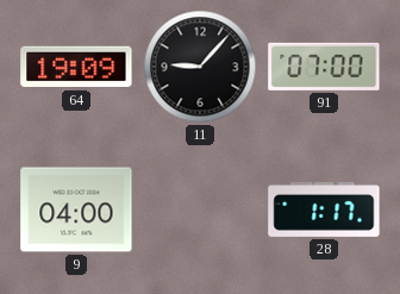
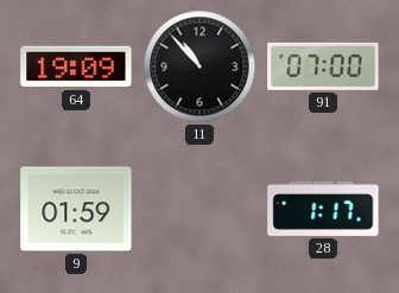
11: 9:07 -> 10:53 (199, 66)
9: 04:00 -> 01:59 (76, 209)
